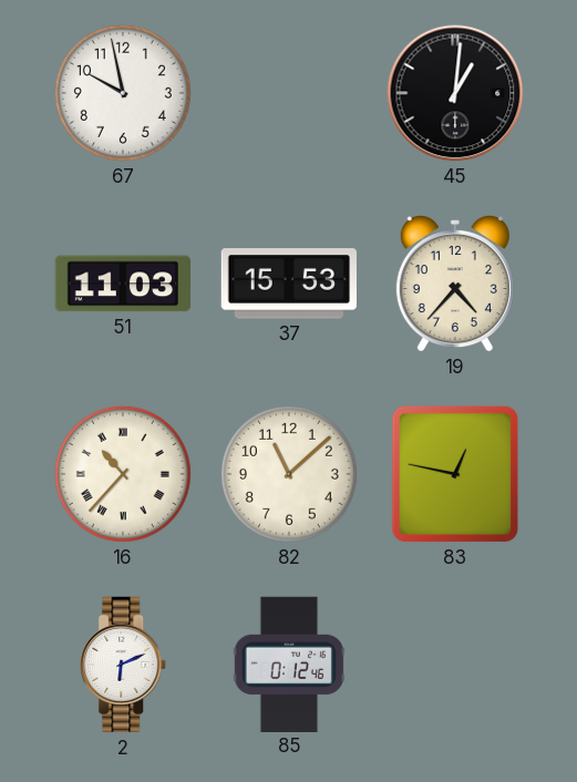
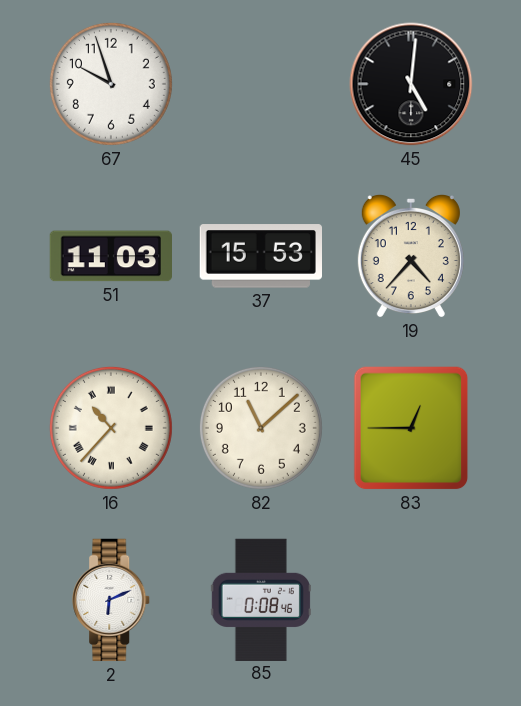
67: 9:58 -> 9:57 (111, 84)
45: 1:01 -> 5:01 (411, 84)
83: 12:47 -> 12:45 (411, 428)
85: 0:12 -> 0:08 (261, 599)
